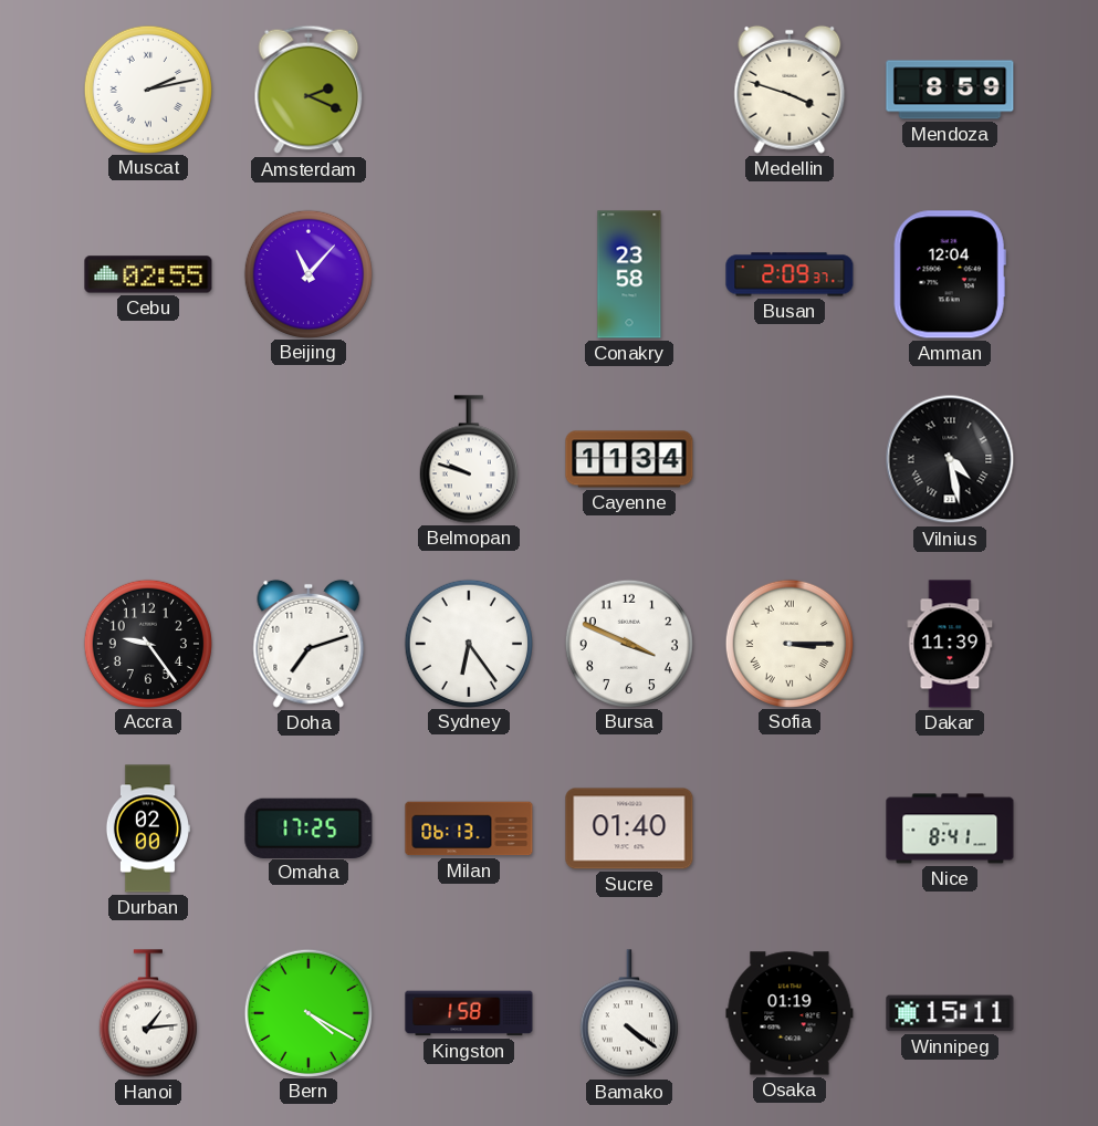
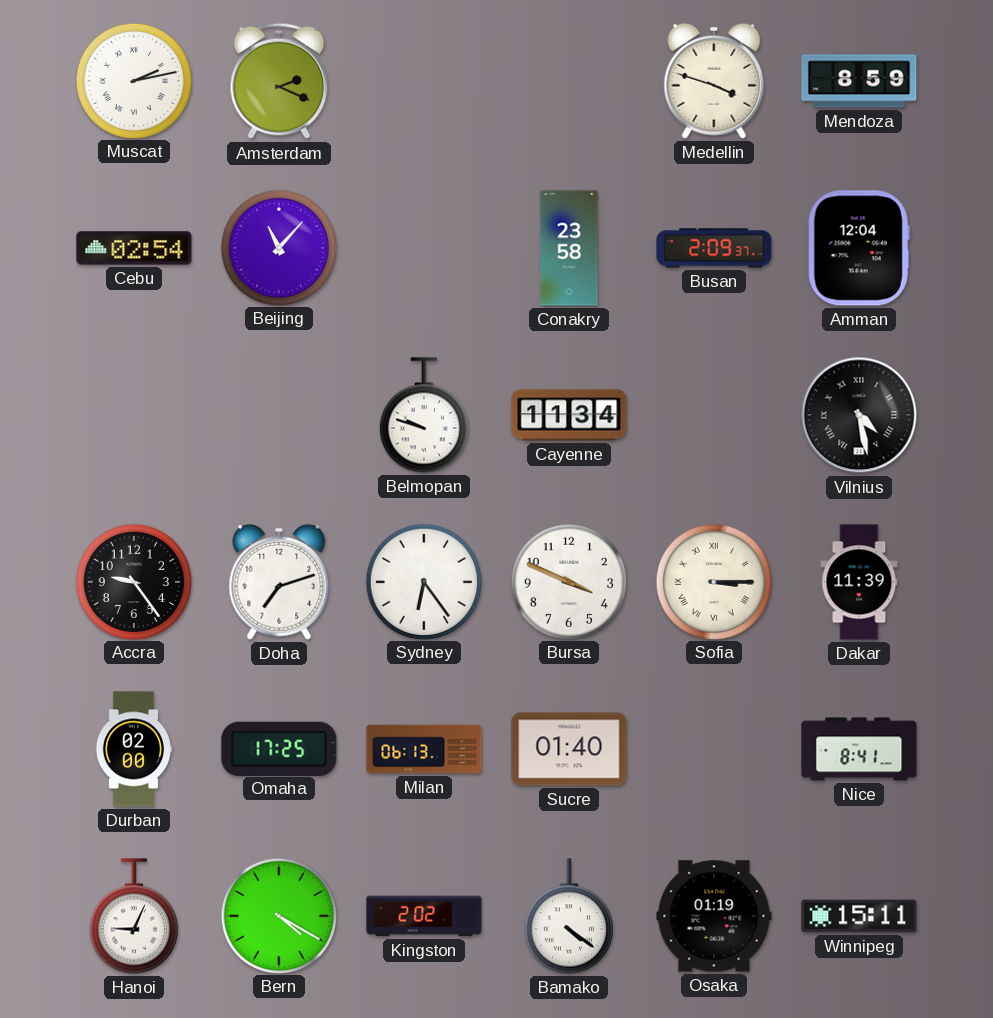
Cebu: 02:55 -> 02:54 (134, 248)
Hanoi: 1:14 -> 9:04 (134, 916)
Kingston: 1:58 -> 2:02 (424, 916)
